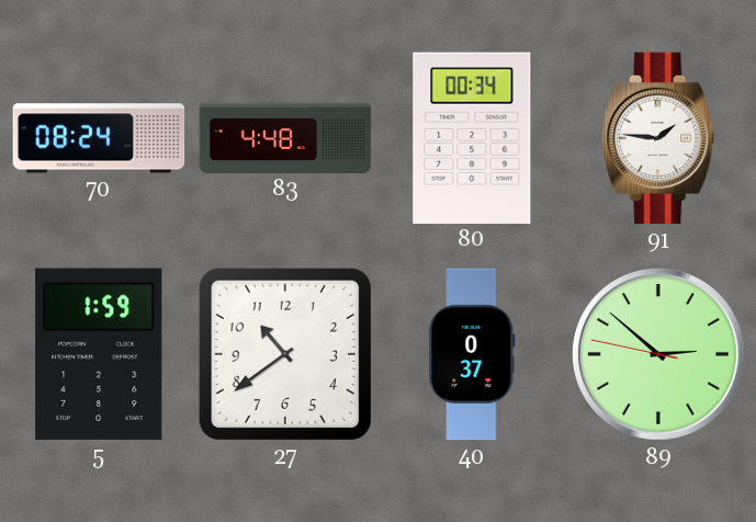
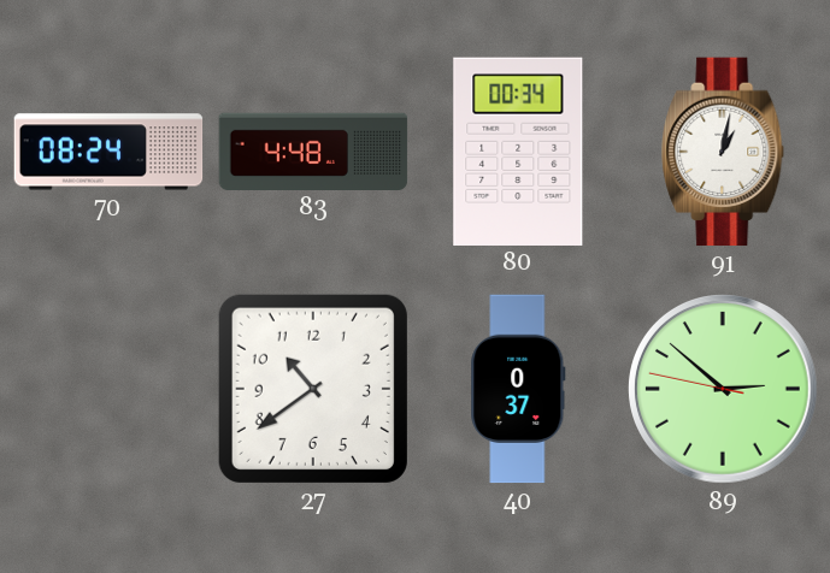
91: 1:46 -> 1:02 (724, 152)
5: 1:59 -> none (99, 354)
